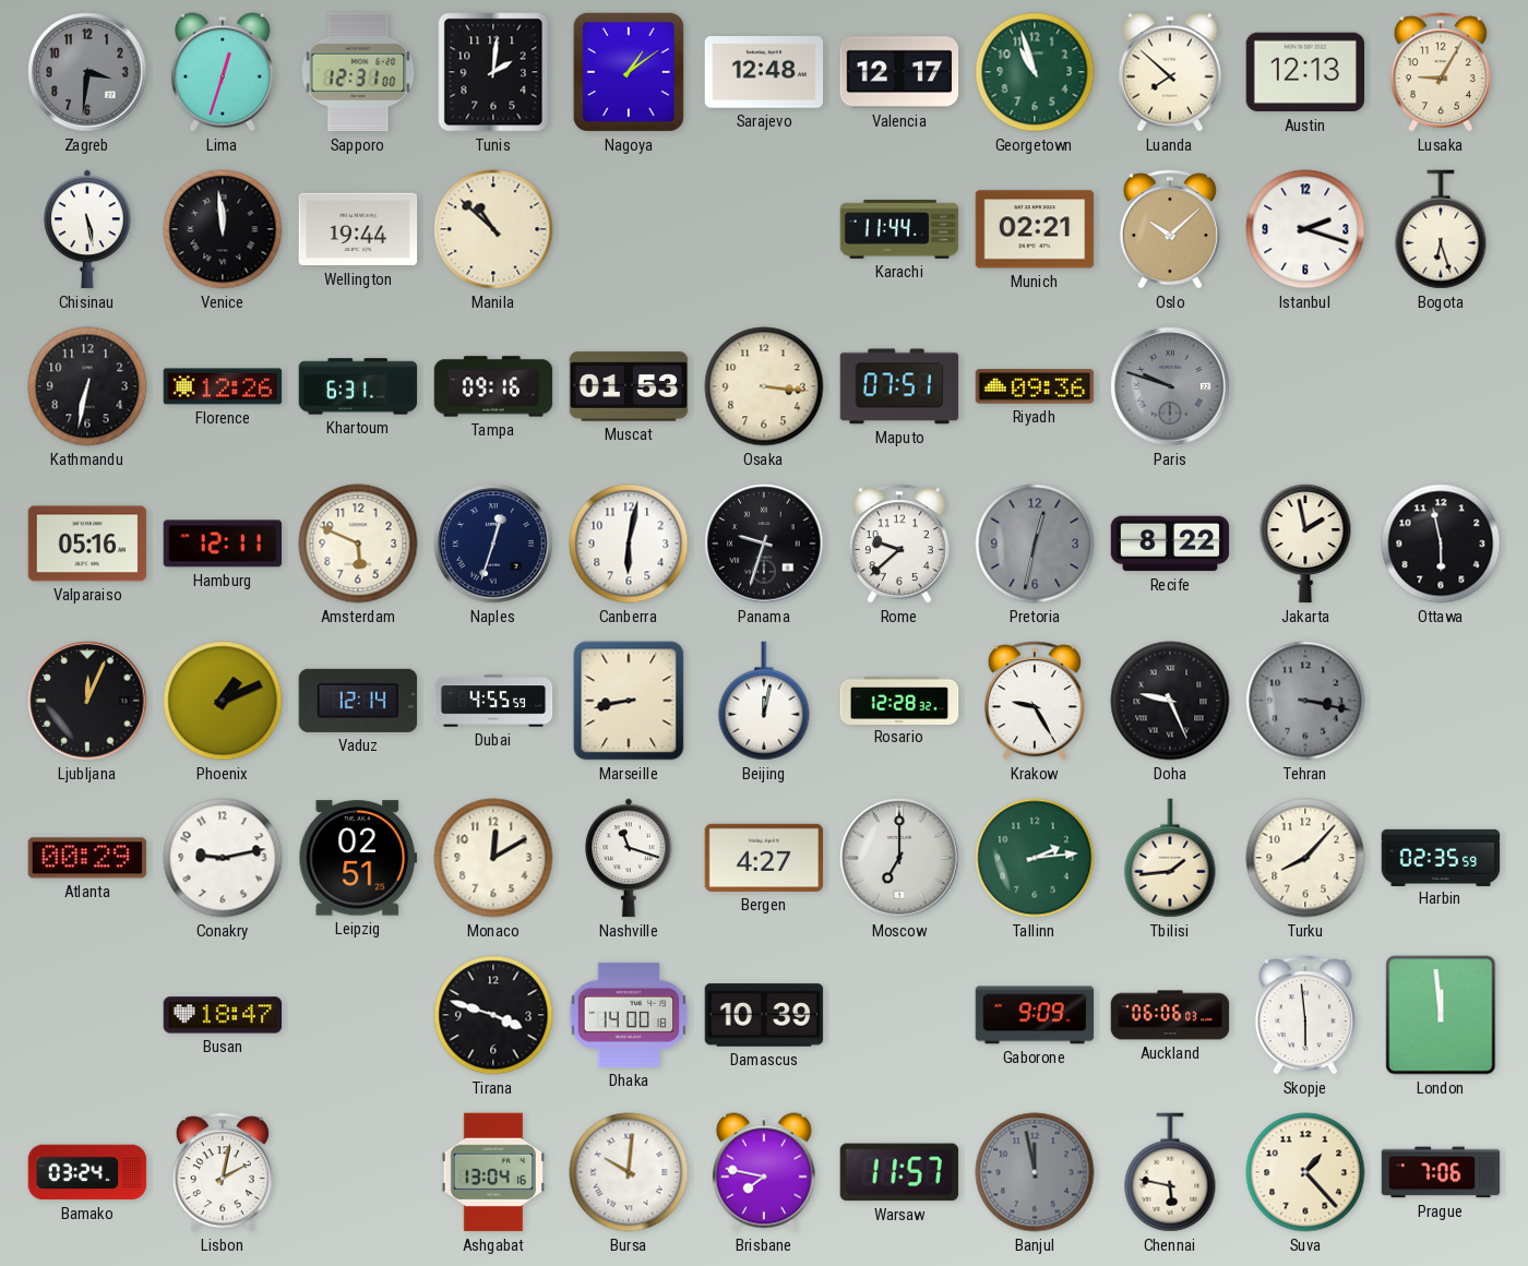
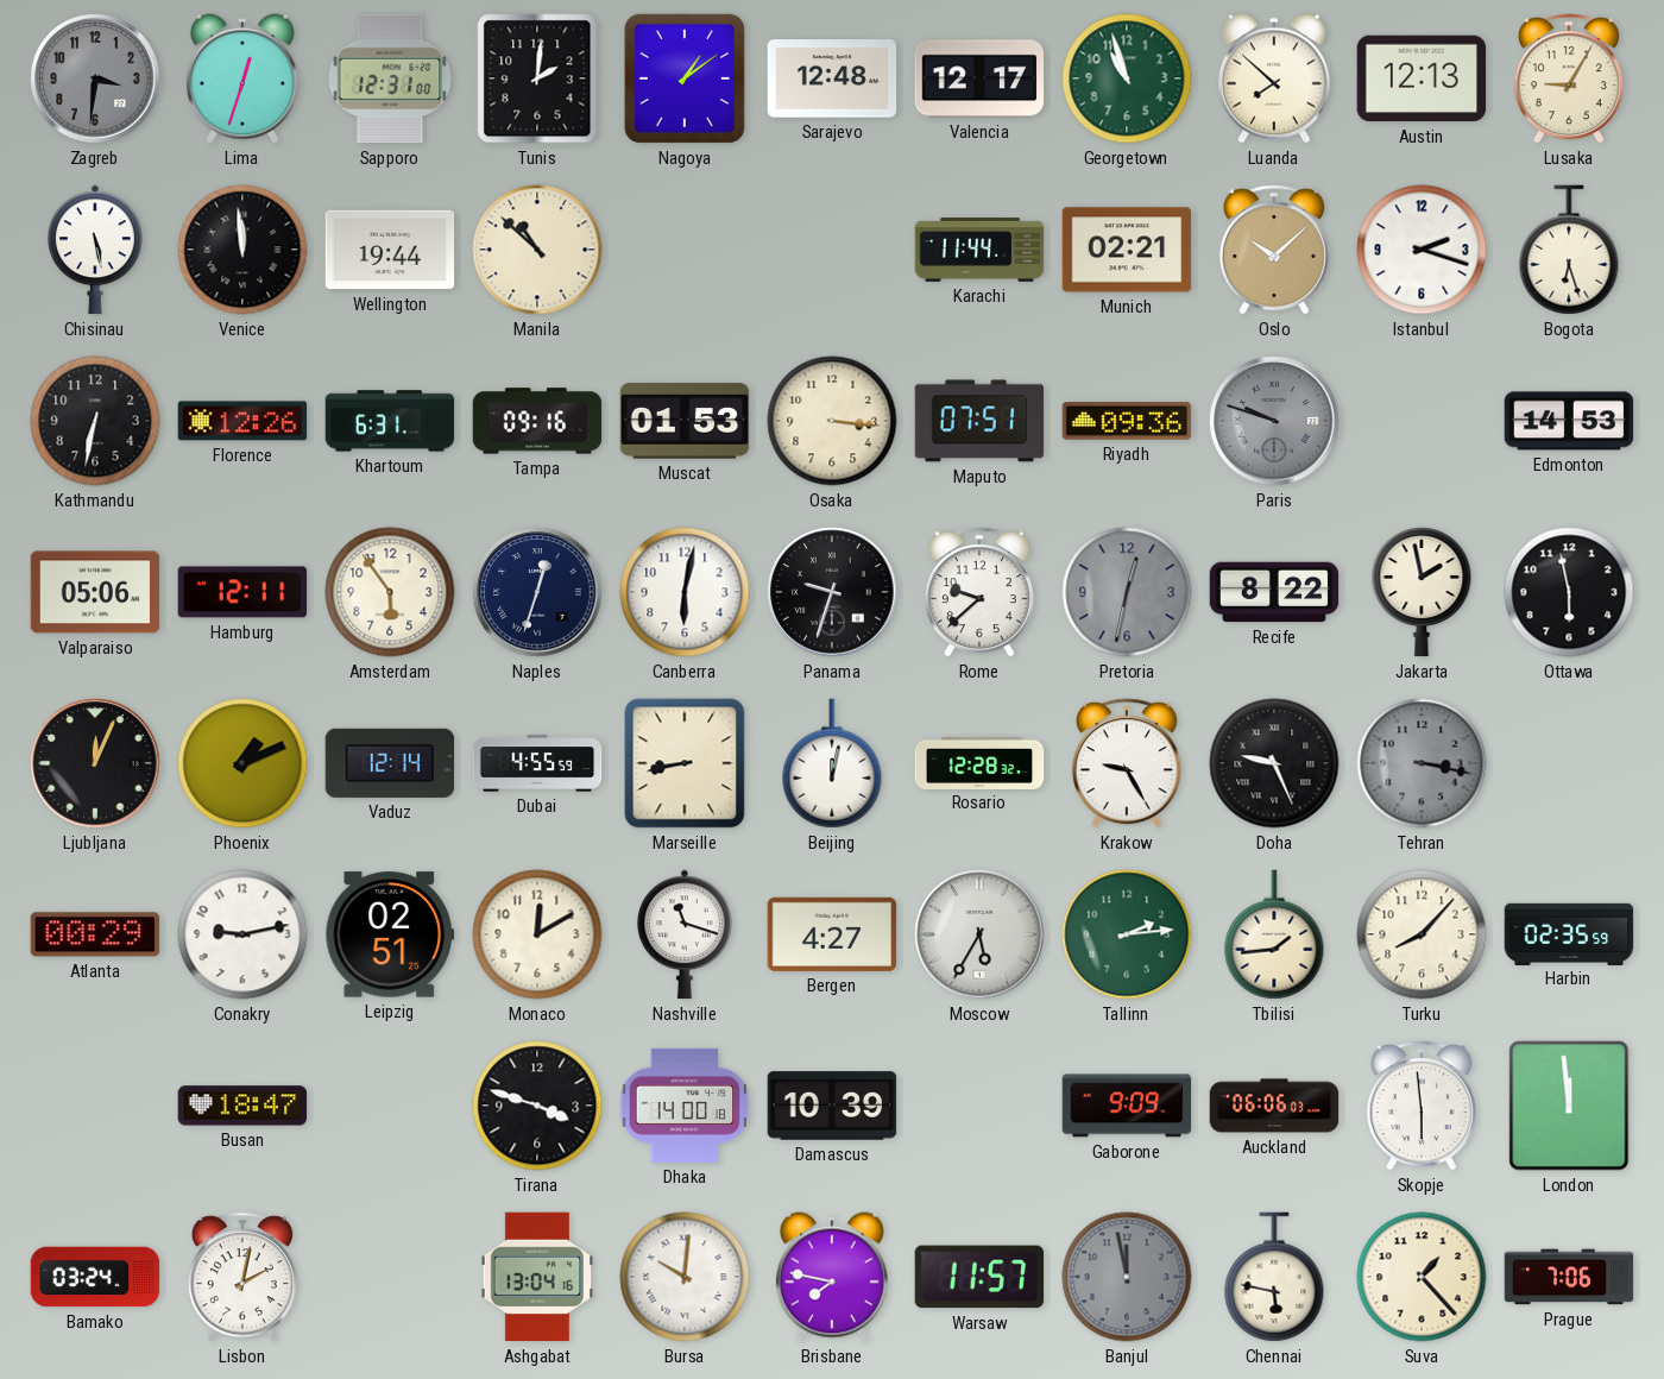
Edmonton: none -> 14:53 (1569, 421)
Valparaiso: 05:16 -> 05:06 (95, 592)
Amsterdam: 5:49 -> 5:54 (390, 592)
Moscow: 7:00 -> 5:35 (979, 934)
